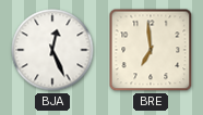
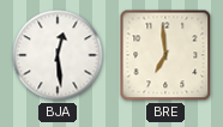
BJA: 12:26 -> 12:29 (58, 55)
